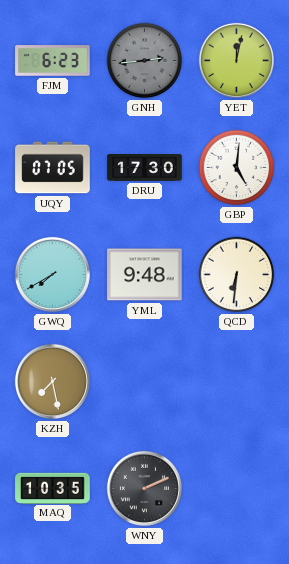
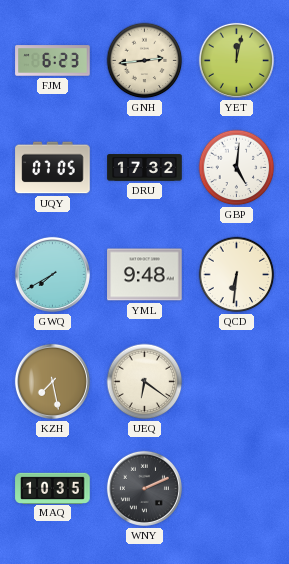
GNH dial: grey -> cream (145, 61)
DRU: 17:30 -> 17:32 (145, 168)
UEQ: none -> 6:21 (145, 382)
